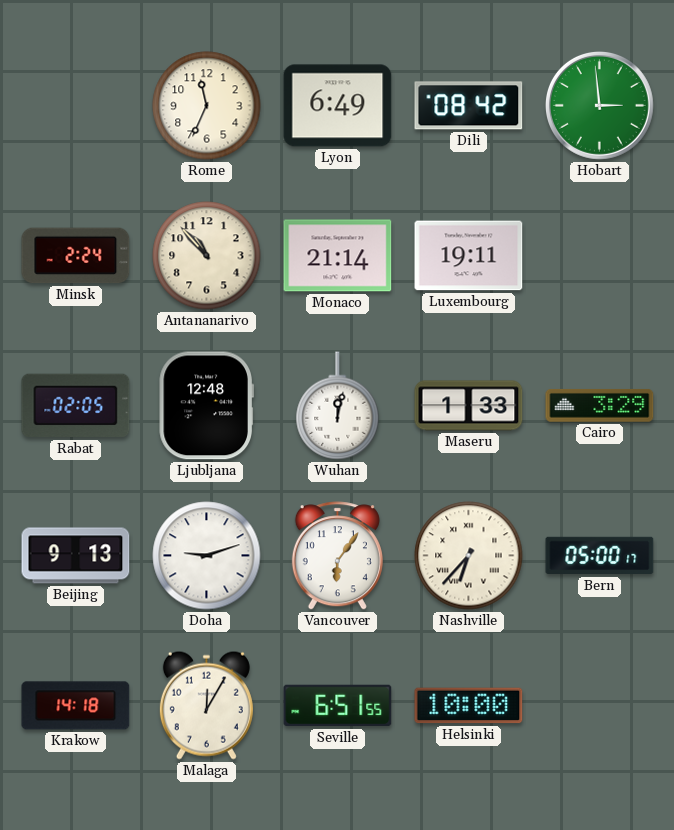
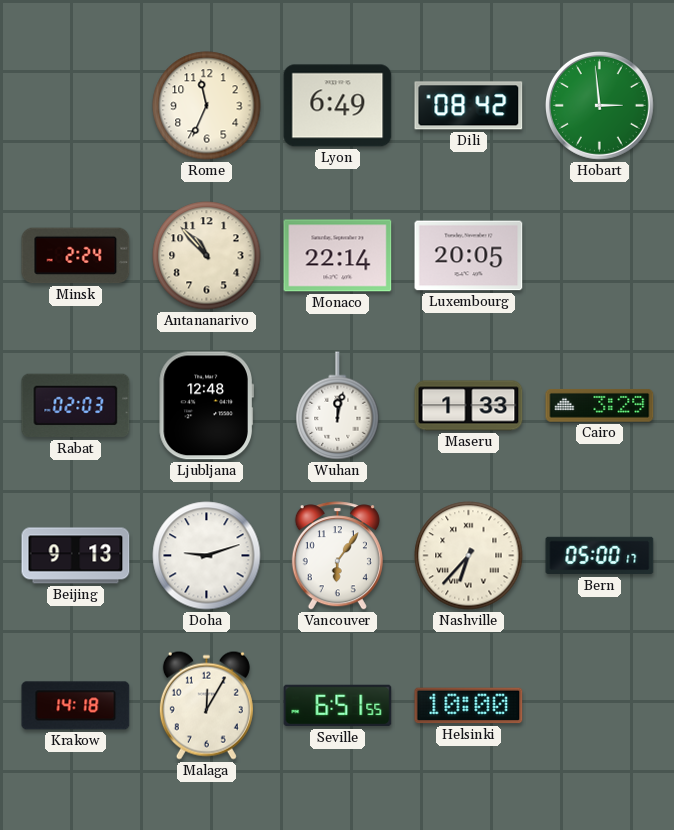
Monaco: 21:14 -> 22:14 (338, 256)
Luxembourg: 19:11 -> 20:05 (469, 256)
Rabat: 02:05 -> 02:03 (76, 406)
